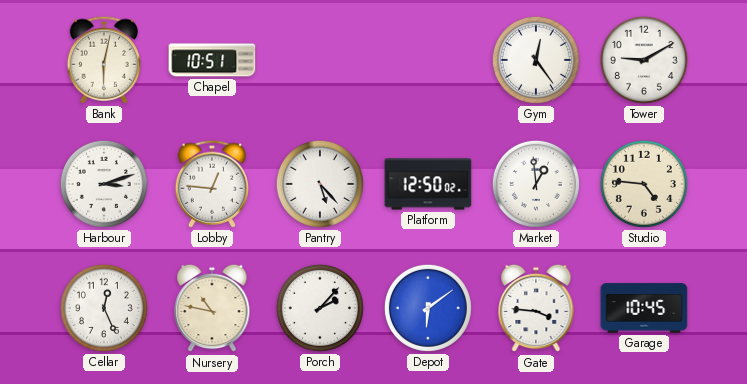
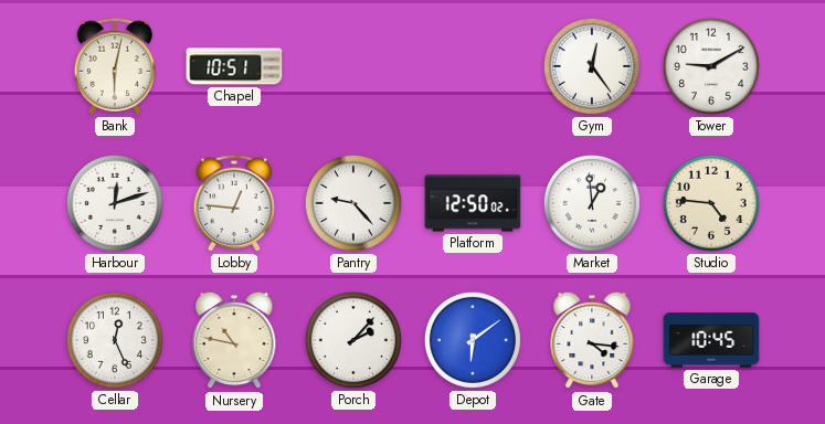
Harbour: 3:12 -> 12:12 (115, 203)
Pantry: 5:23 -> 9:23 (353, 203)
Gate: 3:46 -> 4:16 (592, 340)
